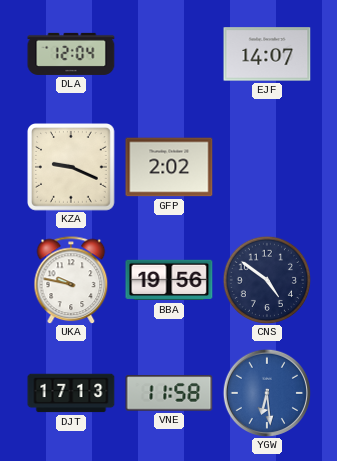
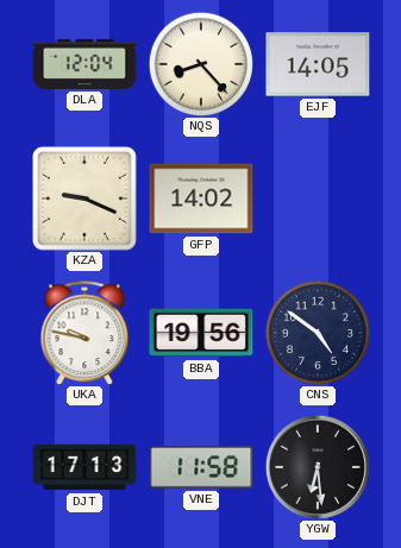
NQS: none -> 8:23 (200, 63)
EJF: 14:07 -> 14:05 (318, 64)
GFP: 2:02 -> 14:02 (201, 199)
YGW dial: blue -> black (318, 467)
